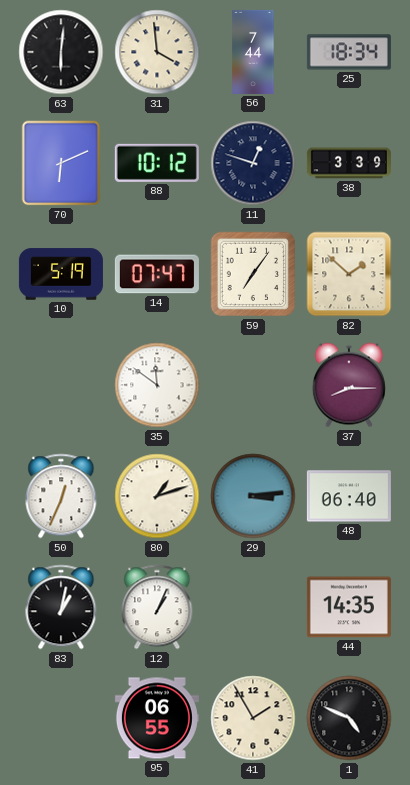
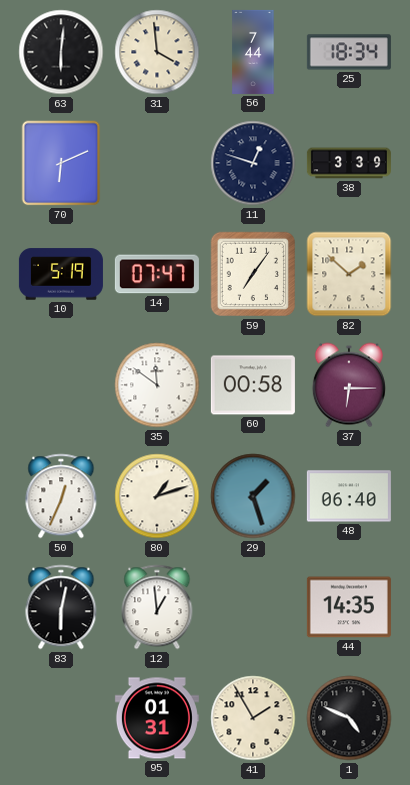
88: 10:12 -> none (157, 163)
60: none -> 00:58 (253, 385)
37: 8:15 -> 6:15 (349, 385)
29: 3:14 -> 1:27 (253, 496)
83: 1:02 -> 6:02 (61, 607)
12: 1:04 -> 12:59 (157, 607)
95: 06:55 -> 01:31 (157, 718)
